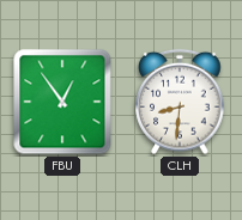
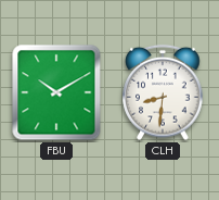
FBU: 12:54 -> 10:10 (56, 92)
